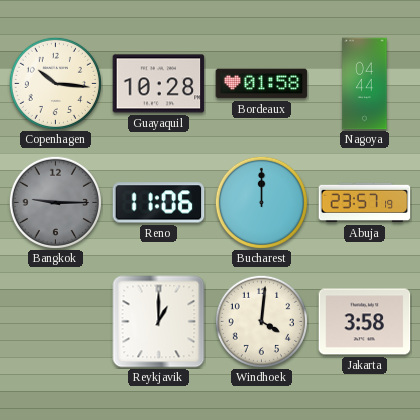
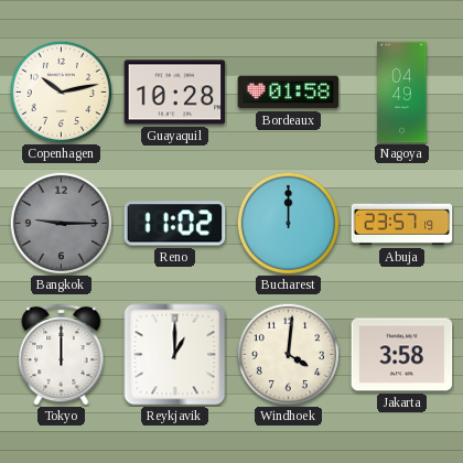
Copenhagen: 10:16 -> 10:13 (61, 91)
Nagoya: 04:44 -> 04:49 (402, 93)
Reno: 11:06 -> 11:02 (175, 224)
Tokyo: none -> 12:00 (62, 354)
